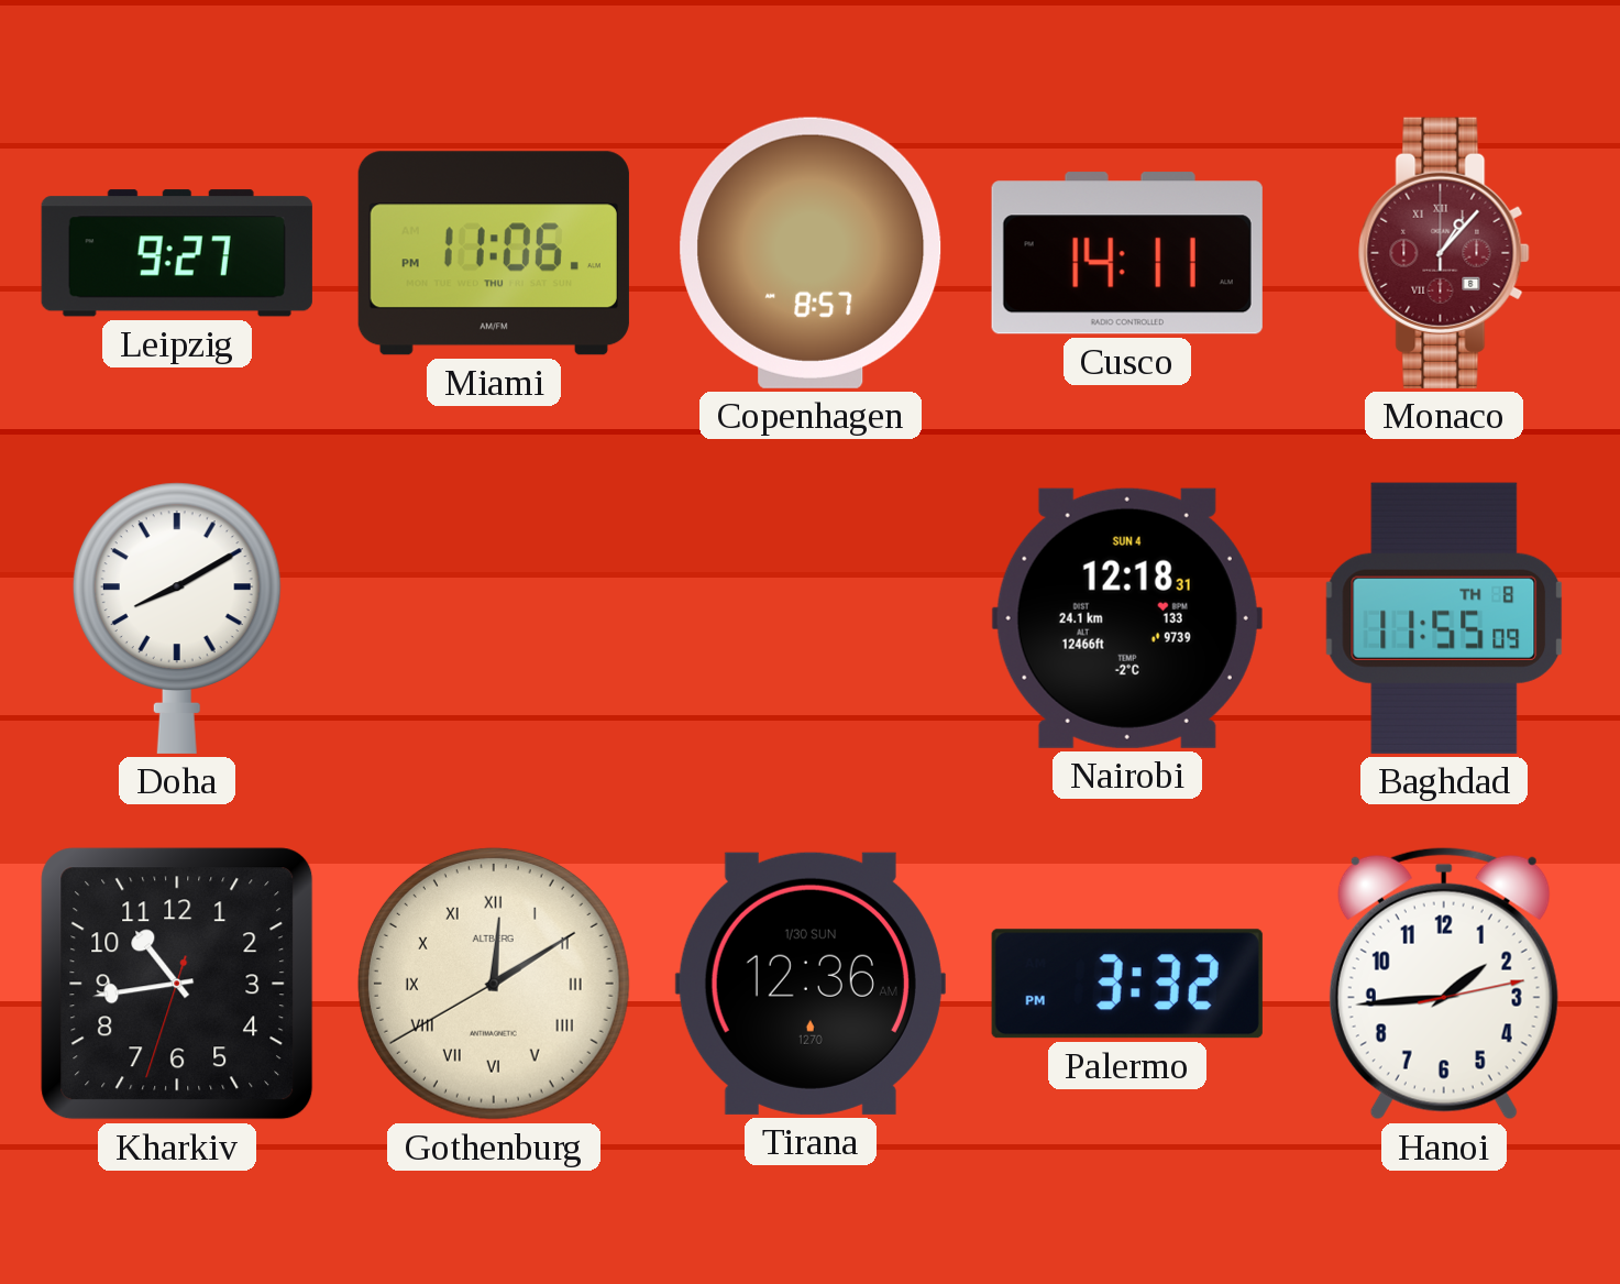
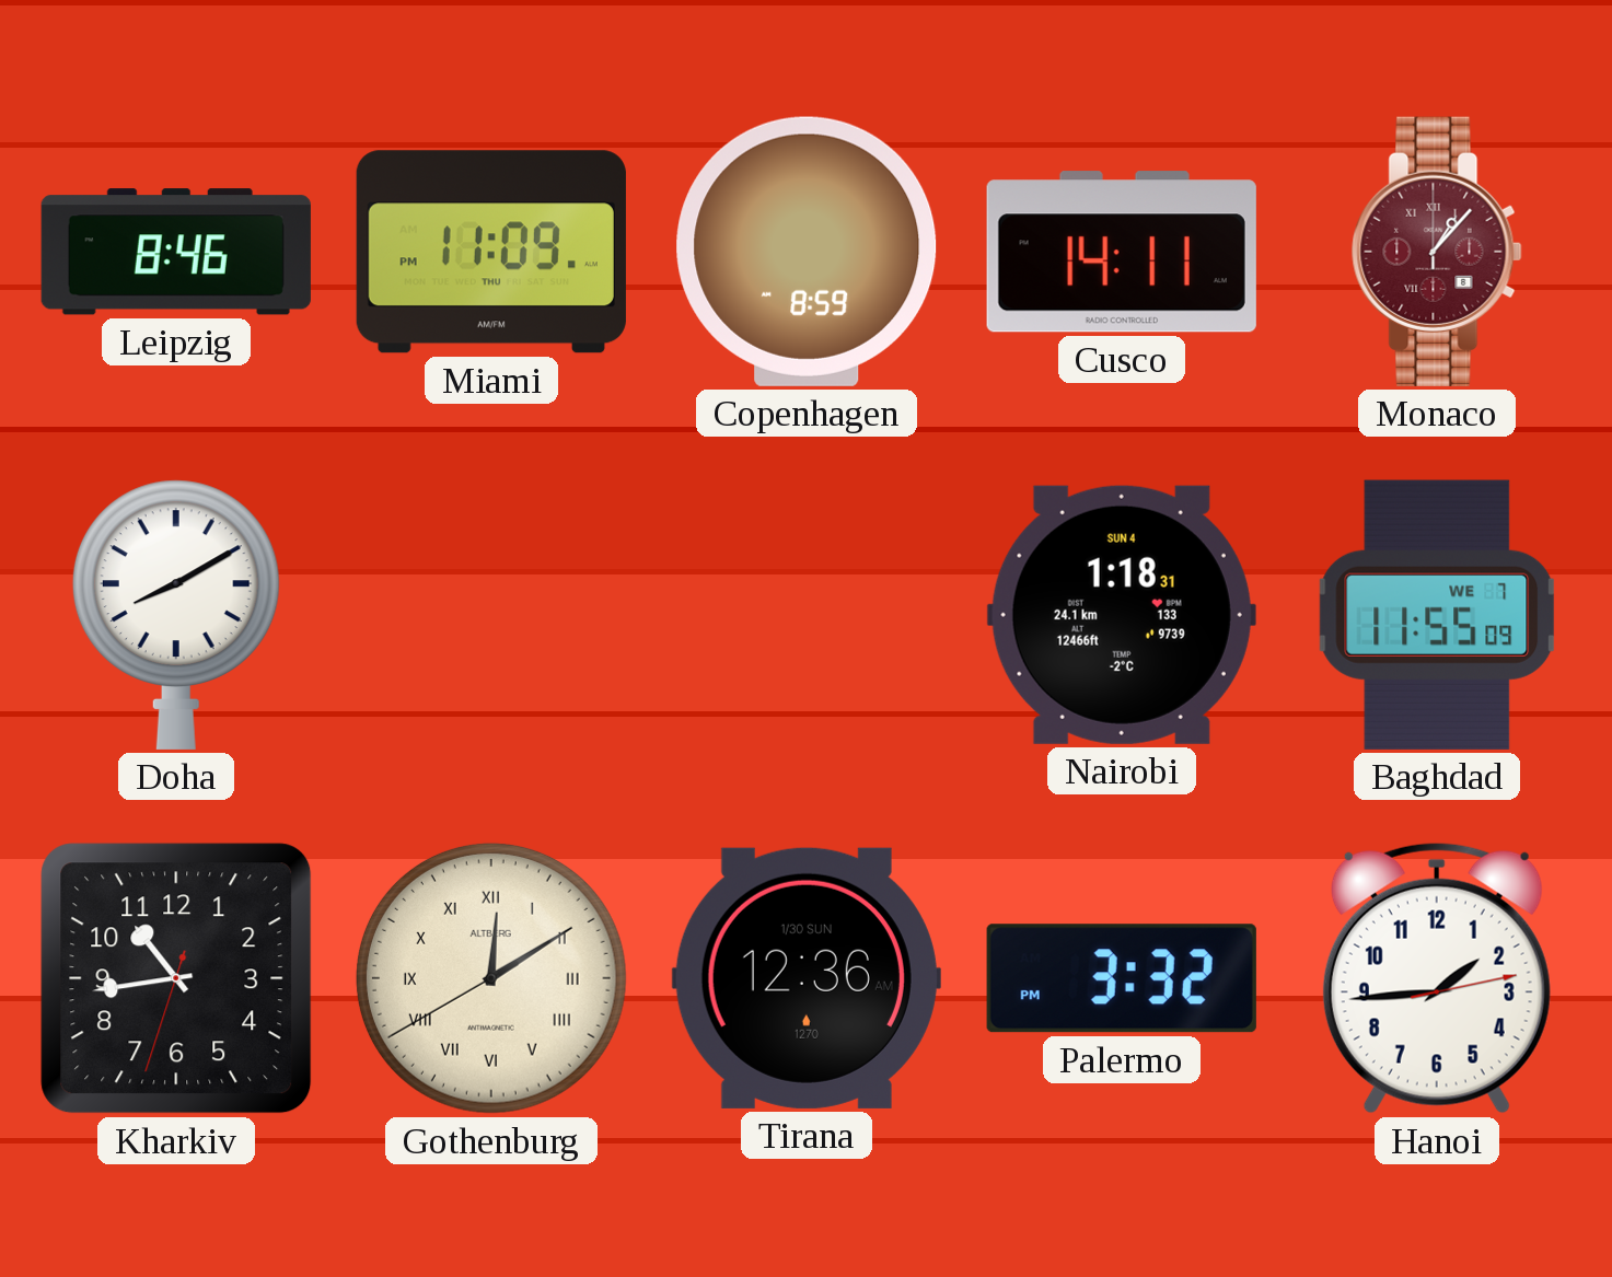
Leipzig: 9:27 -> 8:46 (176, 252)
Miami: 11:06 -> 11:09 (491, 252)
Copenhagen: 8:57 -> 8:59 (807, 252)
Nairobi: 12:18 -> 1:18 (1122, 615)
Baghdad date: TH 8 -> WE 7 (1437, 615)
